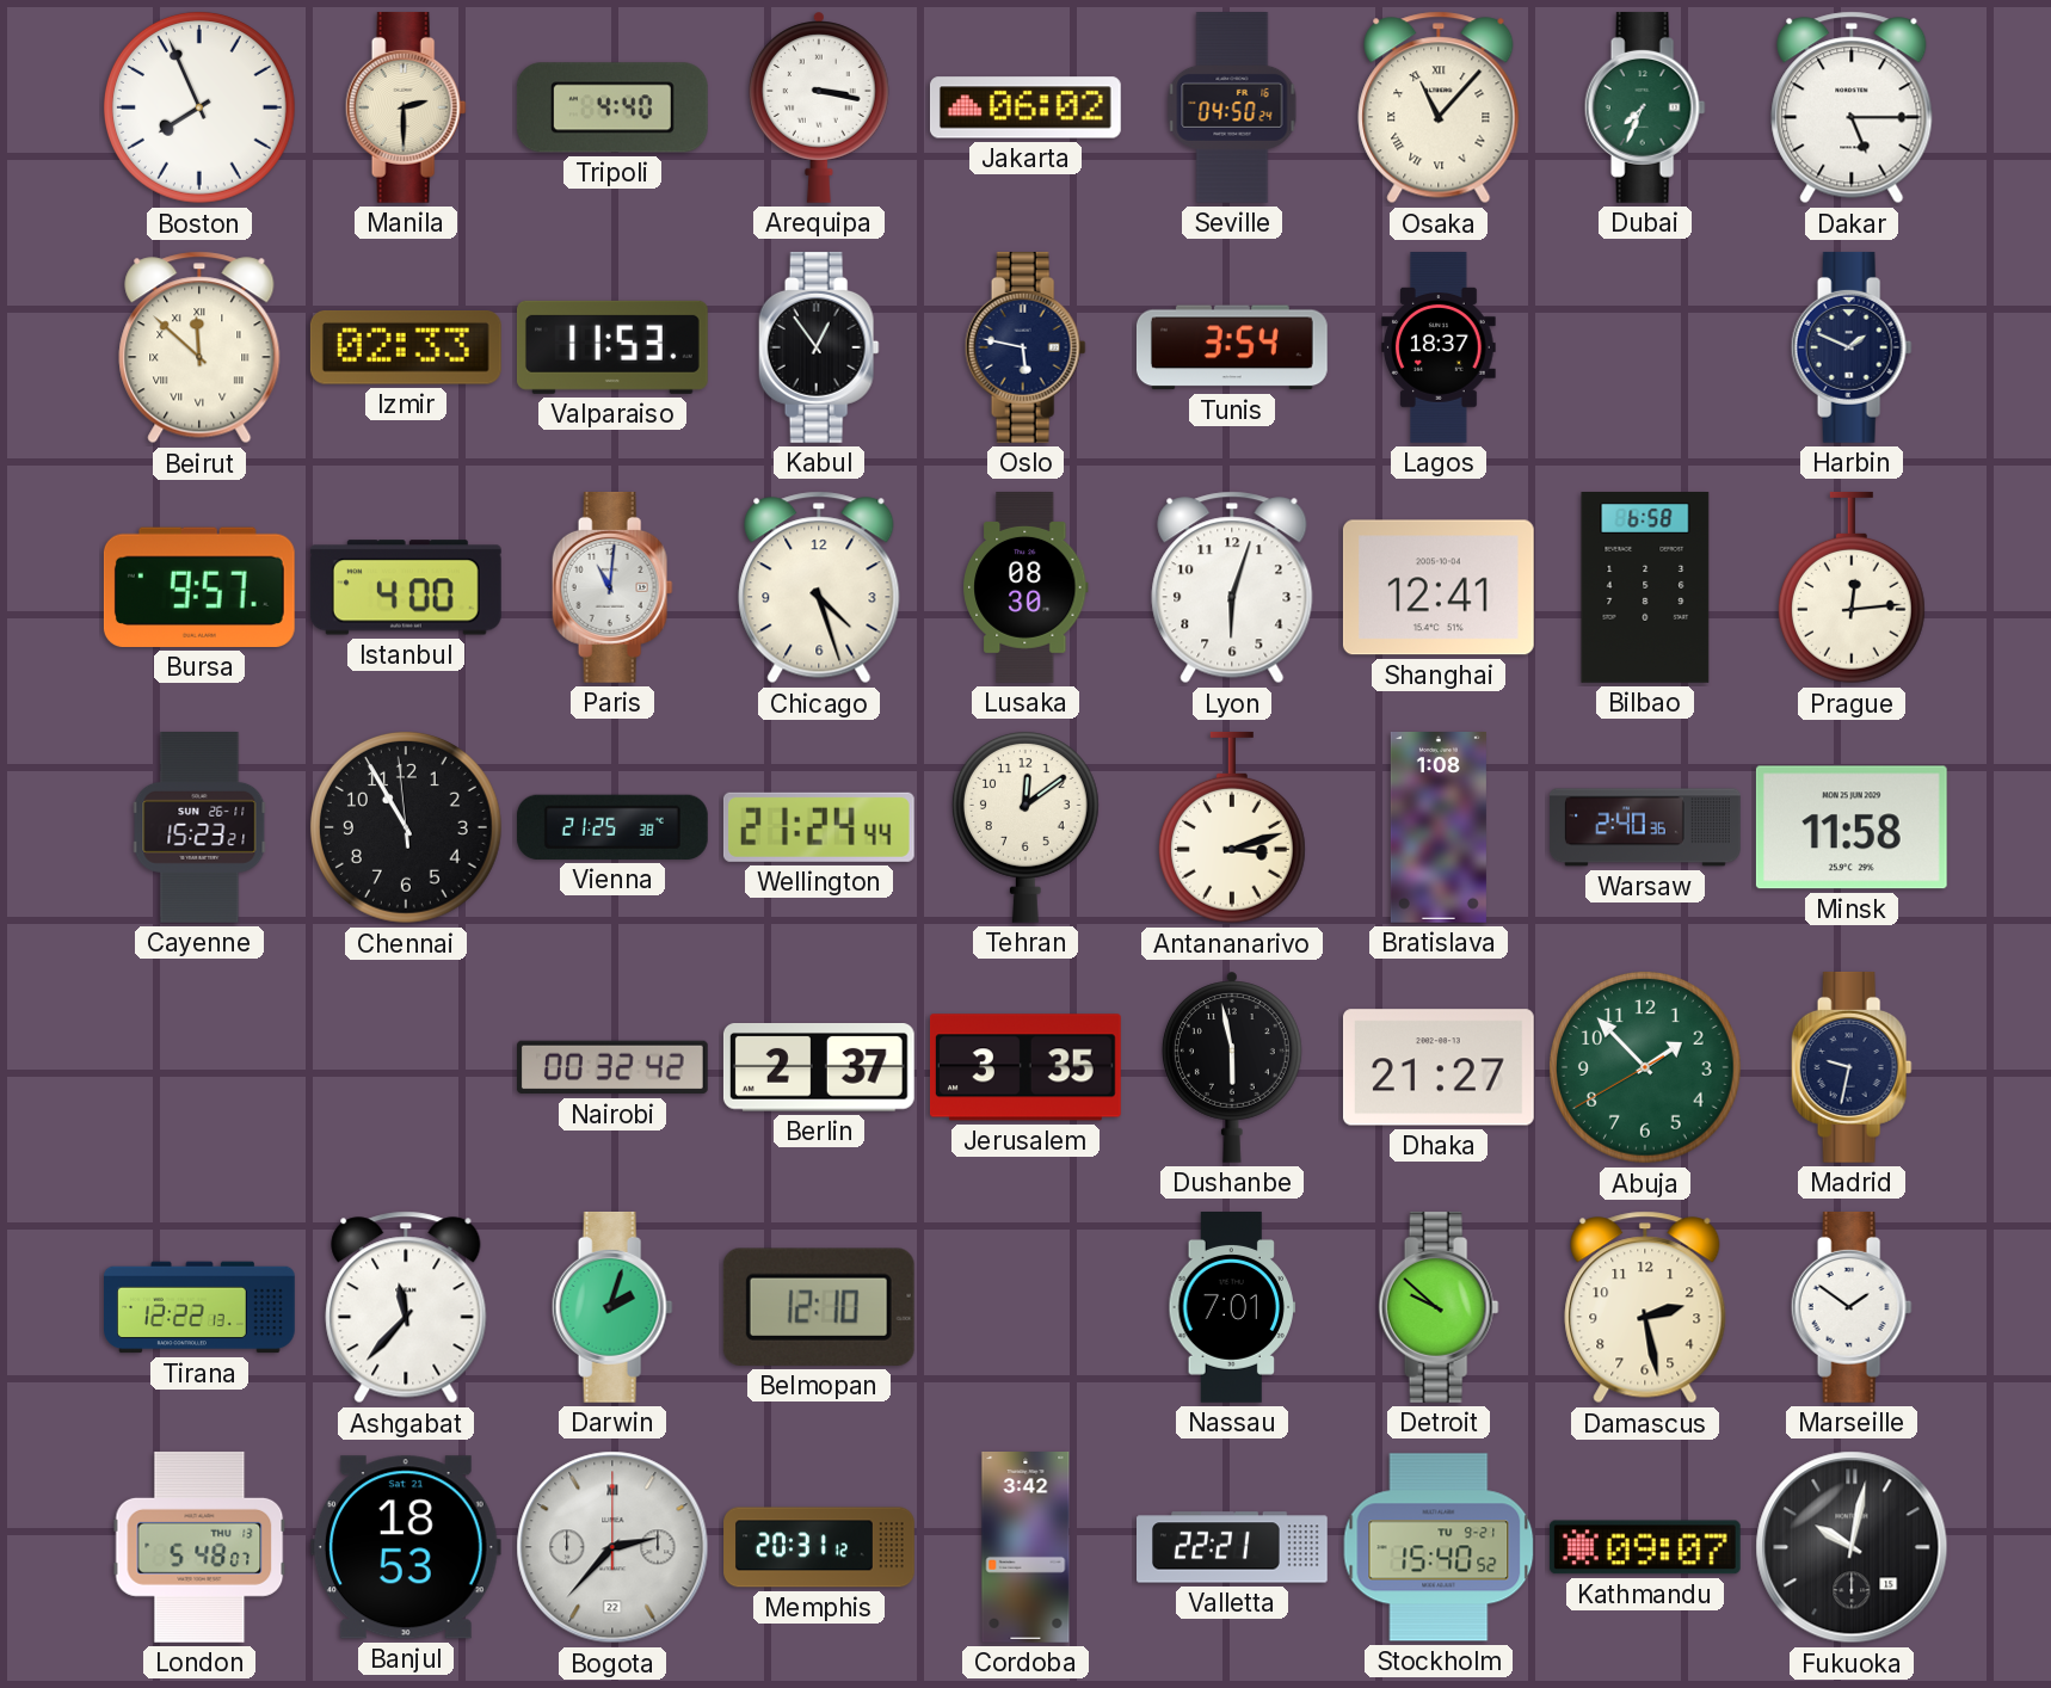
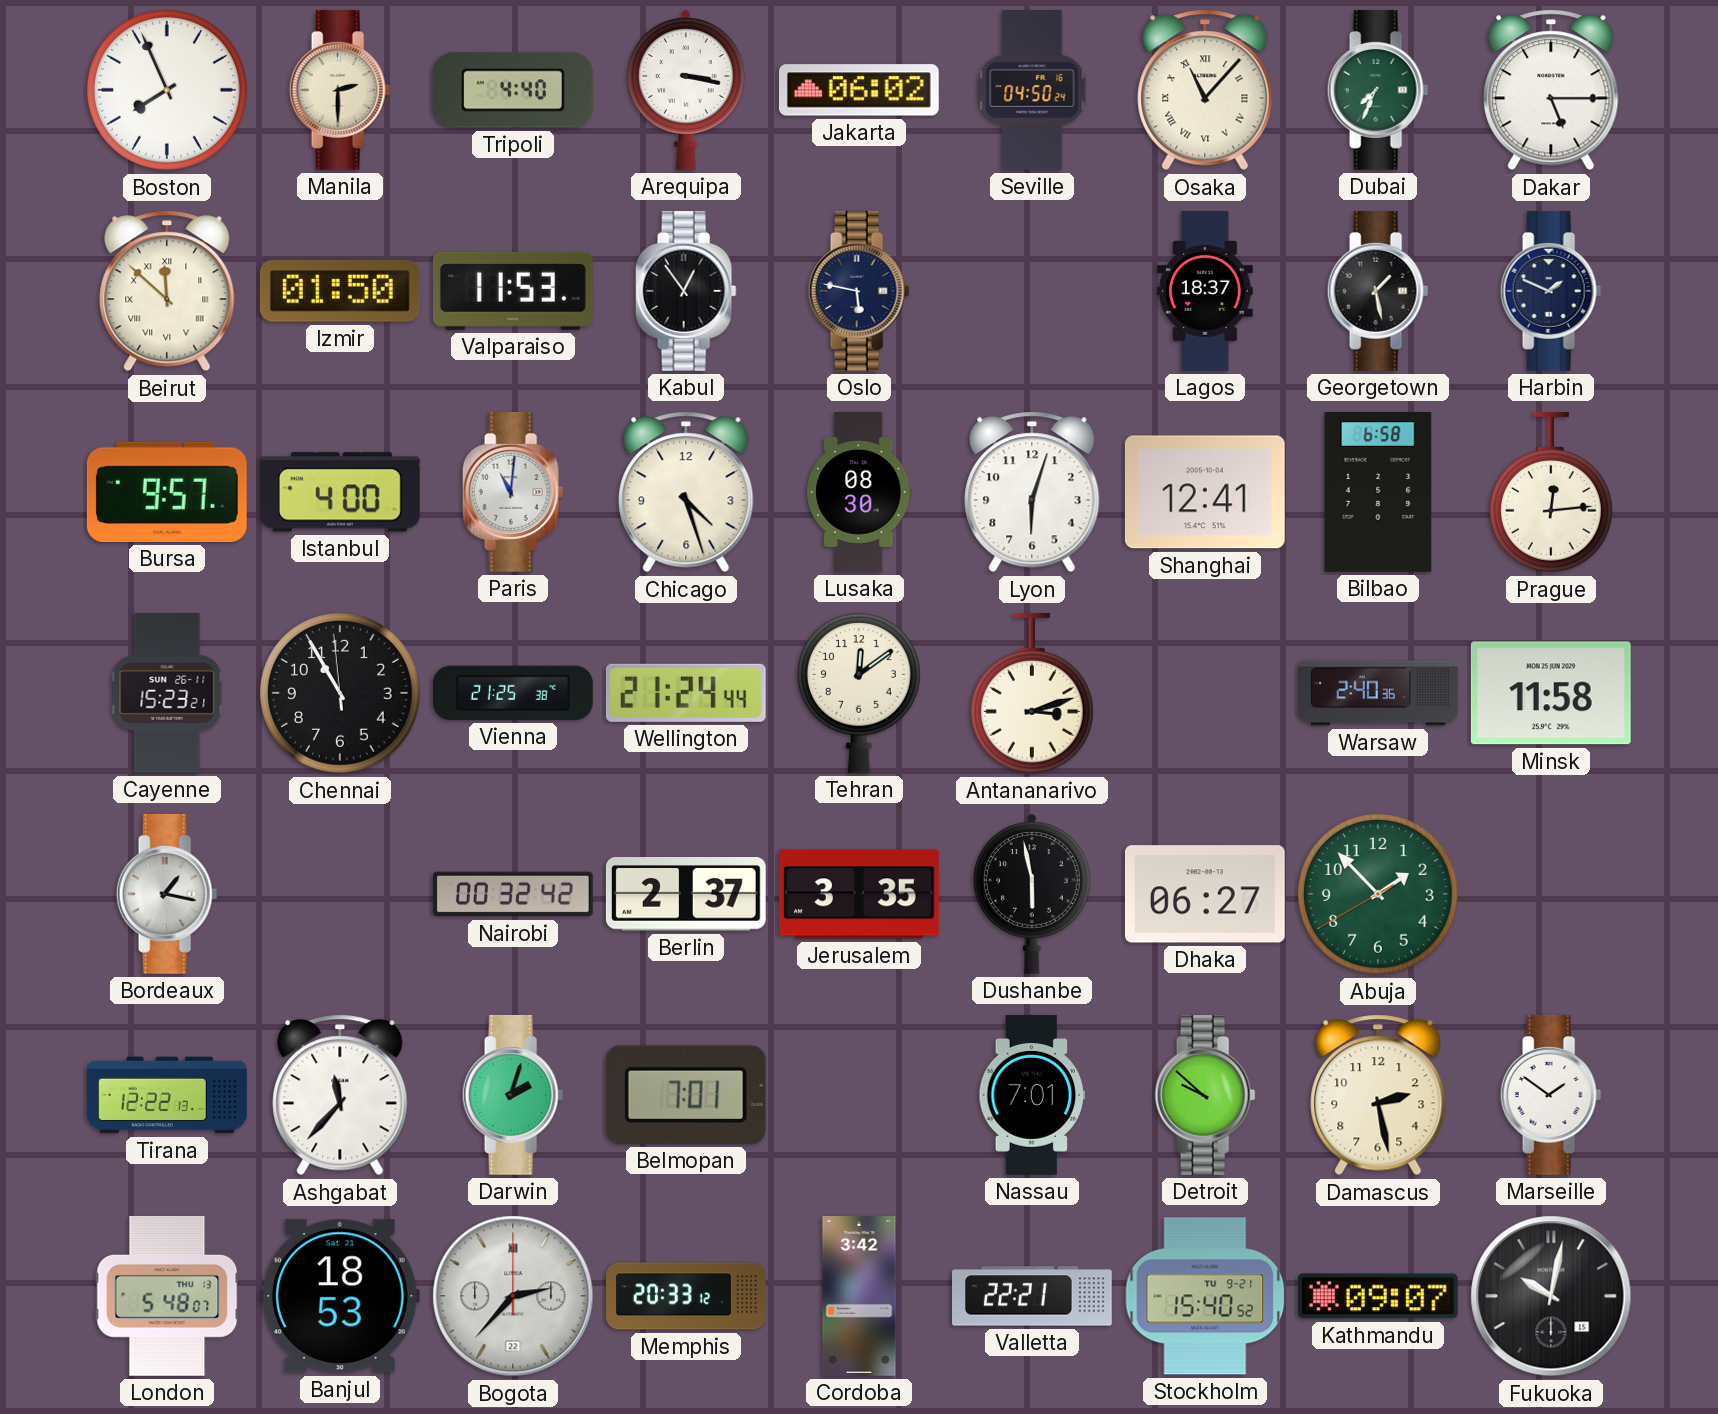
Izmir: 02:33 -> 01:50 (340, 292)
Tunis: 3:54 -> none (1232, 347)
Georgetown: none -> 1:28 (1378, 291)
Bratislava: 1:08 -> none (1439, 828)
Bordeaux: none -> 1:17 (167, 894)
Dhaka: 21:27 -> 06:27 (1205, 894)
Madrid: 9:32 -> none (1852, 1067)
Belmopan: 12:10 -> 7:01 (686, 1095)
Memphis: 20:31 -> 20:33 (686, 1296)
